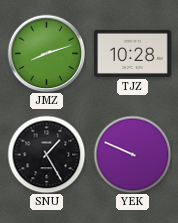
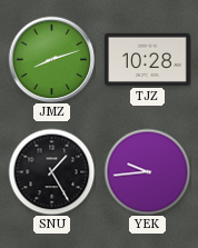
YEK: 9:49 -> 9:44 (147, 171)
